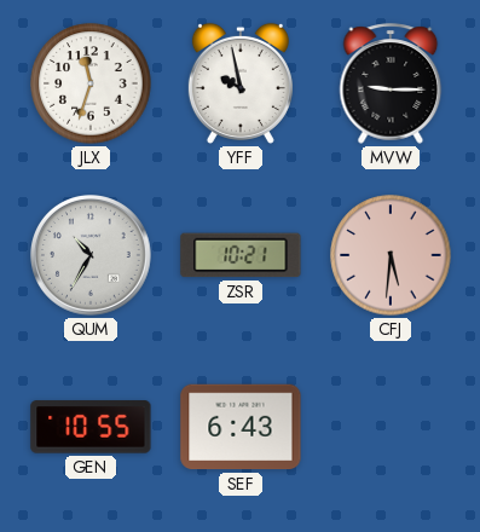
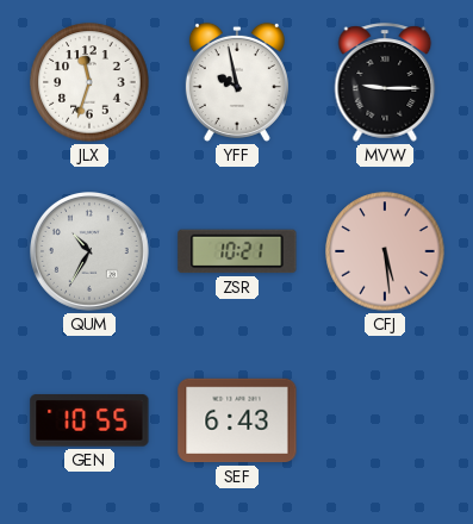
CFJ: 5:31 -> 5:29 (385, 251)
